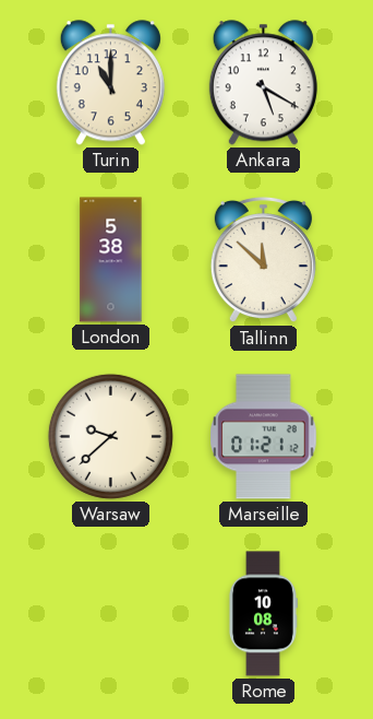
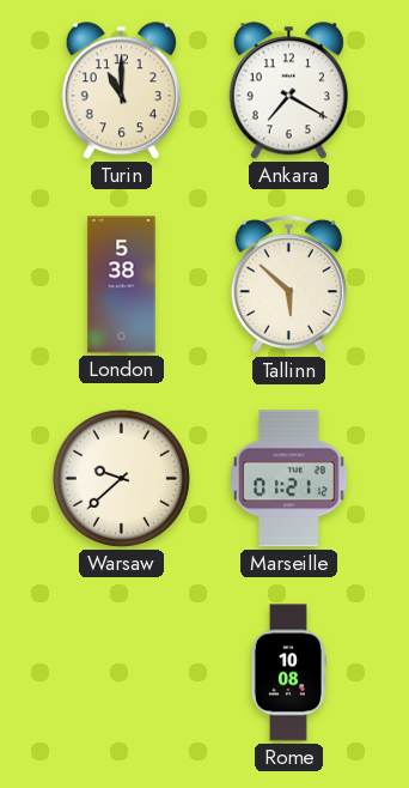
Ankara: 5:20 -> 7:20 (288, 91)
Tallinn: 11:52 -> 5:52 (288, 285)
